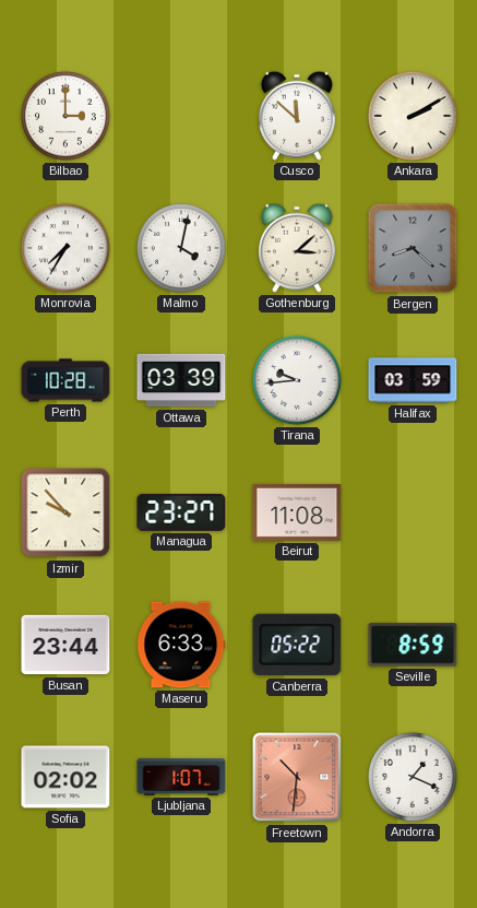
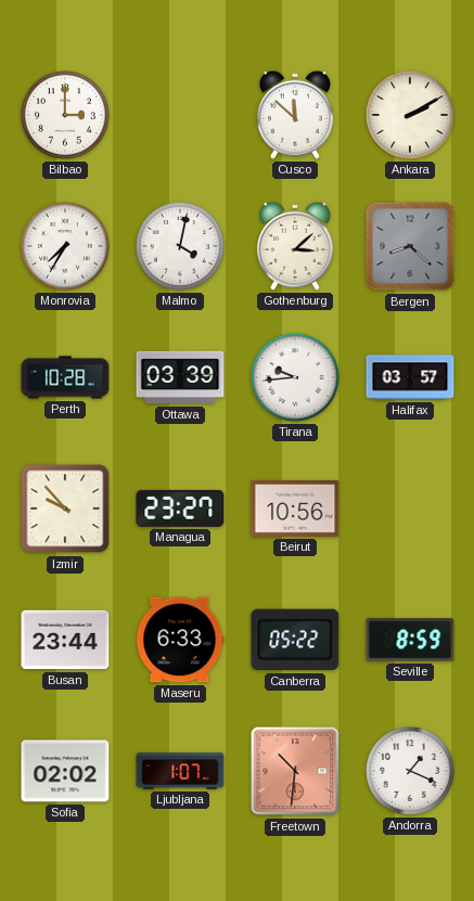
Halifax: 03:59 -> 03:57 (410, 377)
Beirut: 11:08 -> 10:56 (295, 509)
